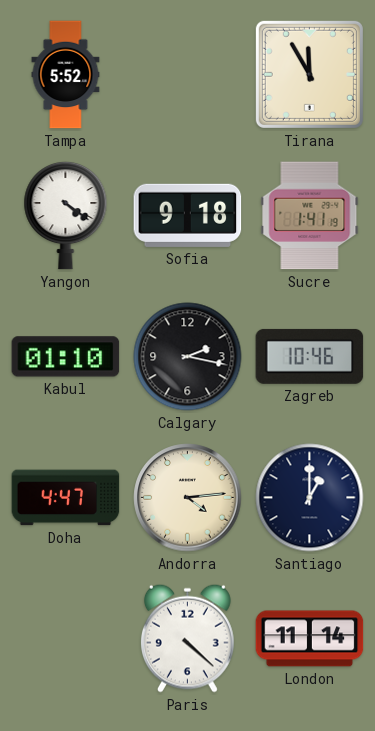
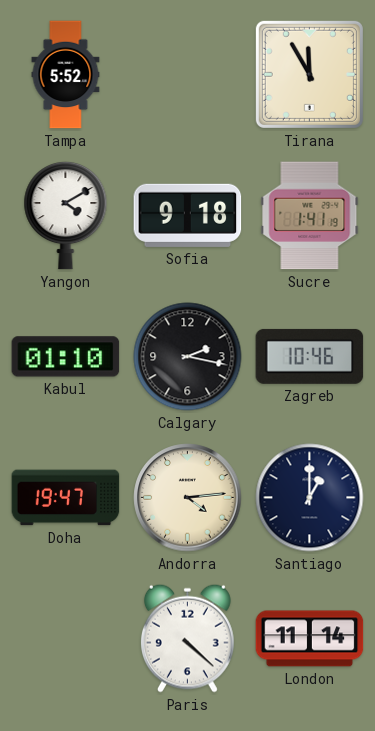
Yangon: 4:21 -> 4:10 (66, 215)
Doha: 4:47 -> 19:47 (66, 498)
